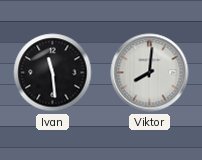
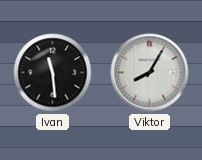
Viktor: 8:01 -> 8:05 (150, 73)
